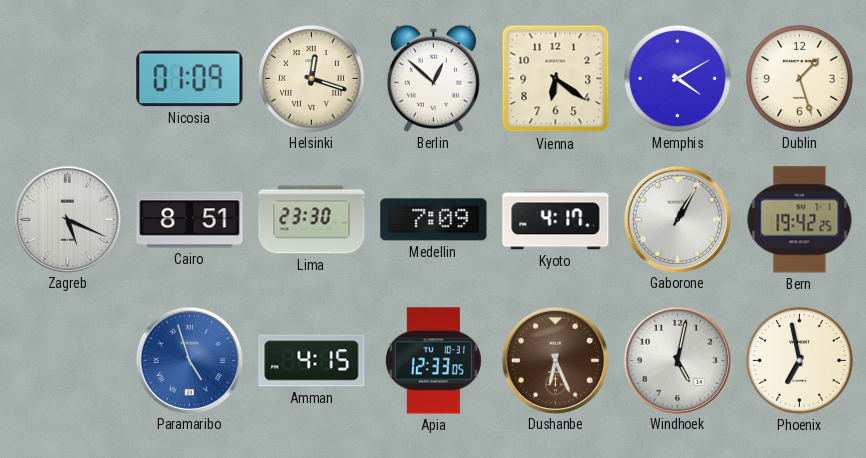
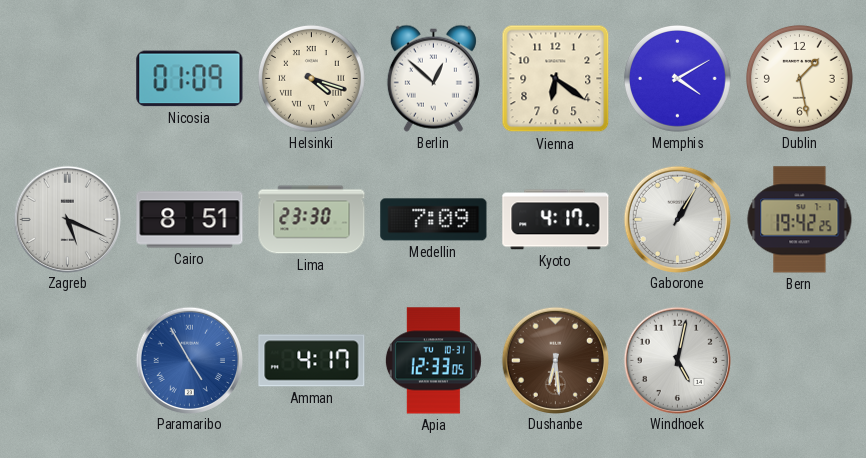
Helsinki: 12:18 -> 4:18 (311, 78)
Dublin: 1:27 -> 1:28 (799, 78)
Paramaribo: 4:57 -> 4:55 (189, 360)
Amman: 4:15 -> 4:17 (312, 361)
Dushanbe: 6:26 -> 6:29 (555, 360)
Phoenix: 6:58 -> none (799, 360)
